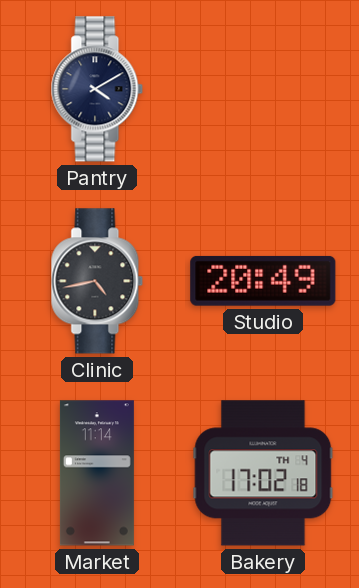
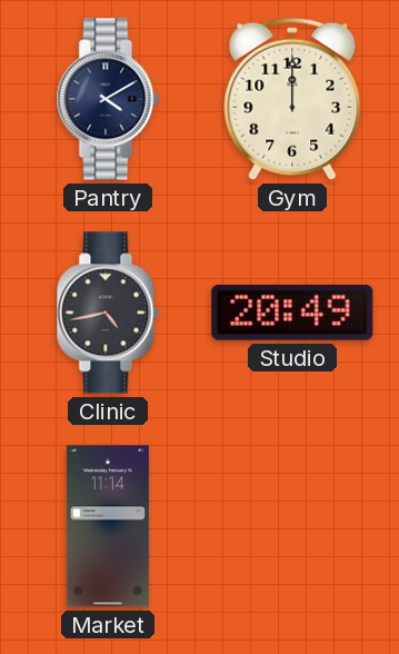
Gym: none -> 12:00 (292, 99)
Bakery: 17:02 -> none (263, 473)
